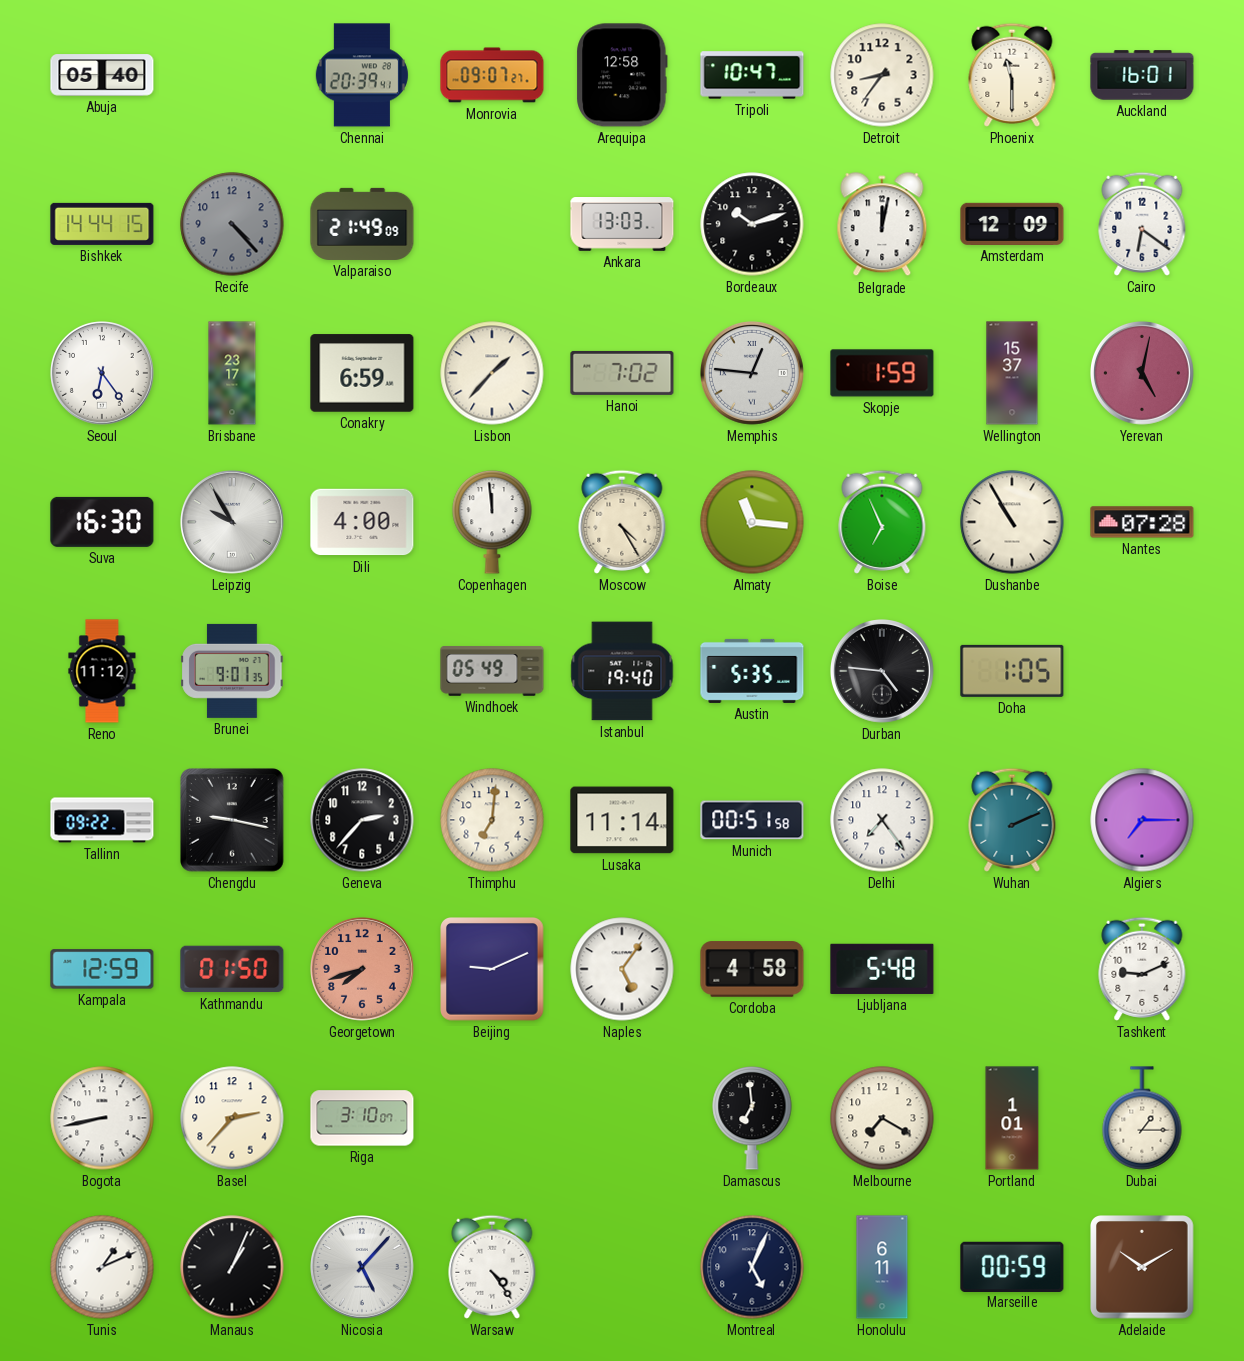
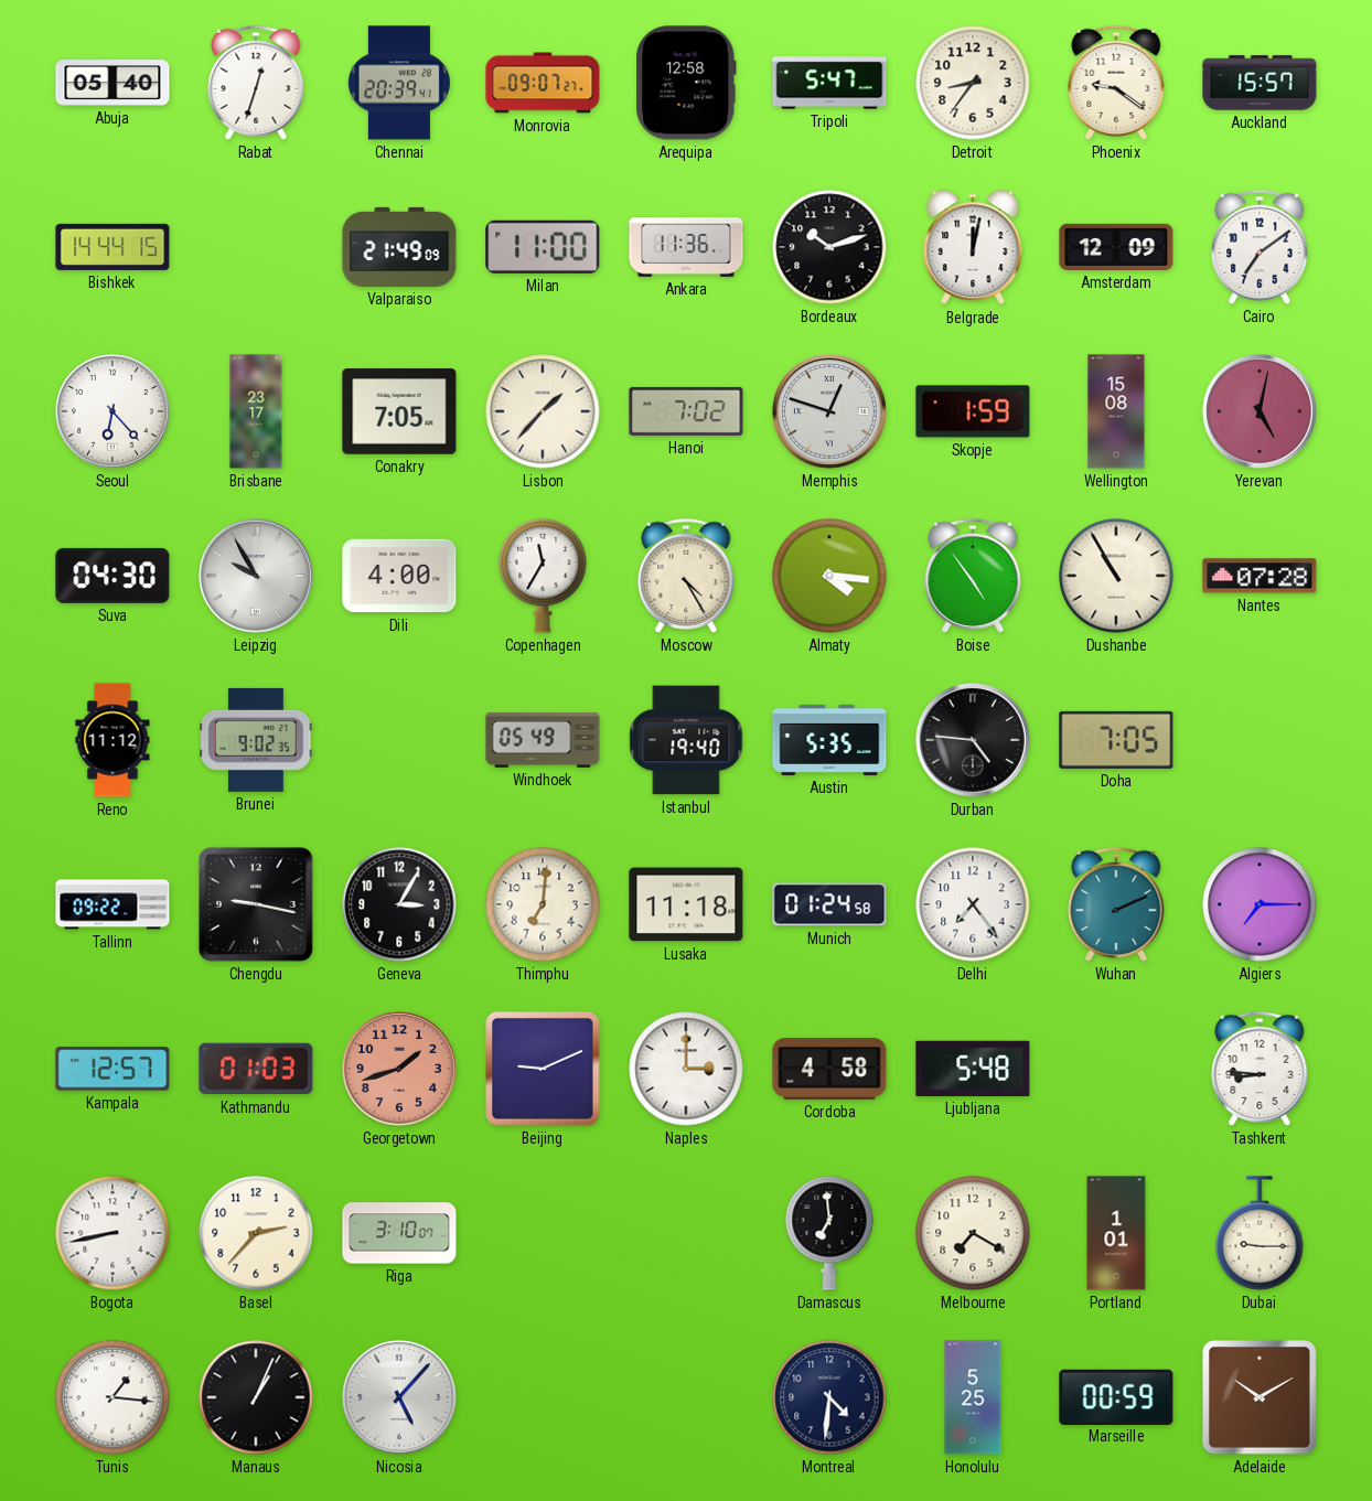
Rabat: none -> 12:33 (256, 83)
Tripoli: 10:47 -> 5:47 (829, 83)
Phoenix: 11:30 -> 9:21 (1116, 83)
Auckland: 16:01 -> 15:57 (1260, 83)
Recife: 4:23 -> none (232, 224)
Milan: none -> 11:00 (543, 247)
Ankara: 13:03 -> 11:36 (686, 247)
Cairo: 6:21 -> 7:09 (1260, 247)
Seoul: 6:24 -> 6:23 (114, 412)
Conakry: 6:59 -> 7:05 (399, 411)
Memphis: 12:46 -> 12:48 (830, 412)
Wellington: 15:37 -> 15:08 (1116, 411)
Suva: 16:30 -> 04:30 (112, 576)
Copenhagen: 11:59 -> 11:35 (543, 576)
Almaty: 11:16 -> 4:16 (829, 576)
Boise: 6:56 -> 4:54 (973, 576)
Brunei: 9:01 -> 9:02 (256, 740)
Doha: 1:05 -> 7:05 (1116, 740)
Geneva: 2:37 -> 3:05 (399, 904)
Lusaka: 11:14 -> 11:18 (686, 904)
Munich: 00:51 -> 01:24 (829, 904)
Kampala: 12:59 -> 12:57 (112, 1069)
Kathmandu: 01:50 -> 01:03 (256, 1069)
Georgetown: 7:42 -> 1:42 (400, 1070)
Naples: 5:06 -> 3:00 (686, 1069)
Tashkent: 9:11 -> 8:46 (1260, 1069)
Dubai: 1:15 -> 9:15 (1260, 1233)
Tunis: 1:11 -> 1:16 (112, 1397)
Warsaw: 4:24 -> none (492, 1267)
Montreal: 5:04 -> 4:31 (829, 1397)
Honolulu: 6:11 -> 5:25 (973, 1397)
